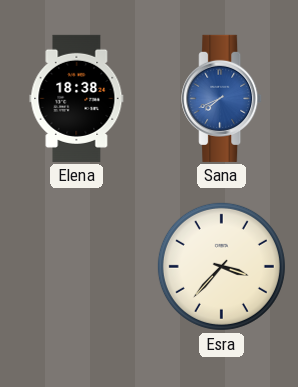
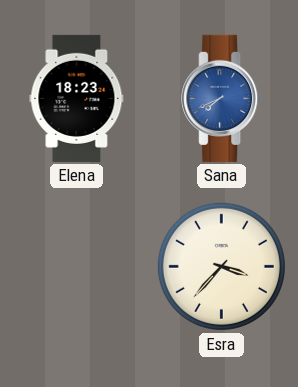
Elena: 18:38 -> 18:23 (77, 98)
